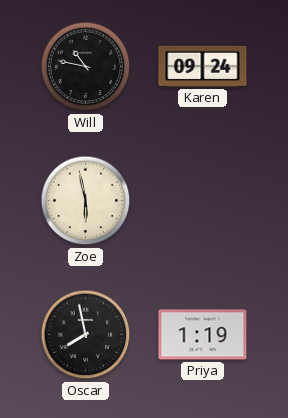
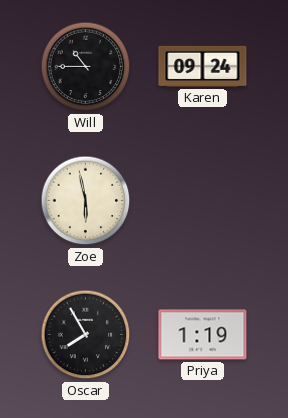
Will: 10:47 -> 10:45 (86, 67)
Oscar: 7:58 -> 7:55 (86, 335)
